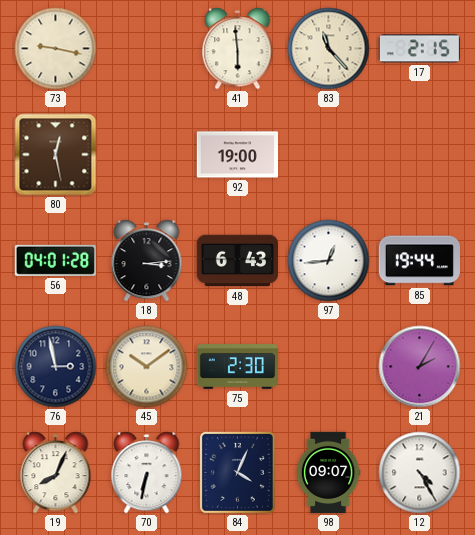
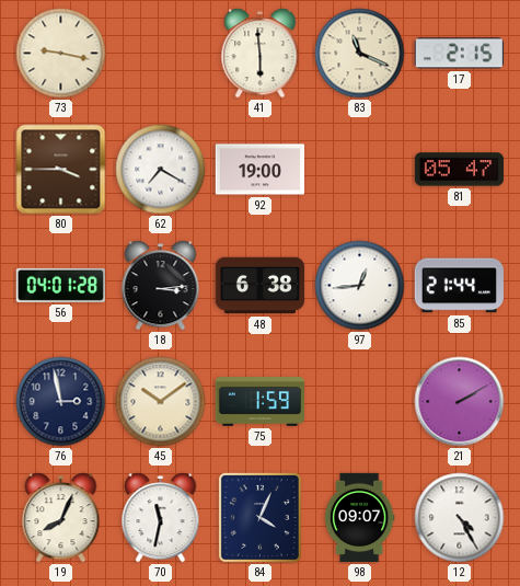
83: 11:23 -> 11:19 (360, 54)
80: 12:28 -> 3:45 (61, 170)
62: none -> 7:20 (161, 170)
81: none -> 05:47 (459, 170)
48: 6:43 -> 6:38 (259, 286)
85: 19:44 -> 21:44 (459, 286)
75: 2:30 -> 1:59 (259, 402)
21: 2:05 -> 2:10 (460, 402)
70: 6:32 -> 11:32 (161, 518)
